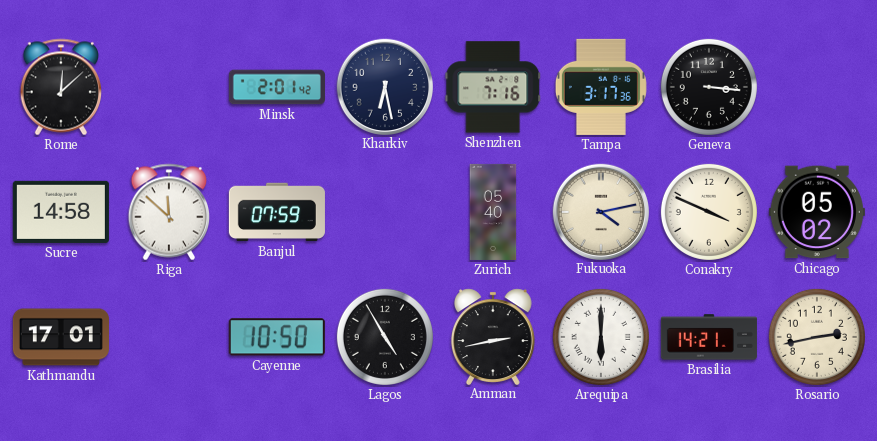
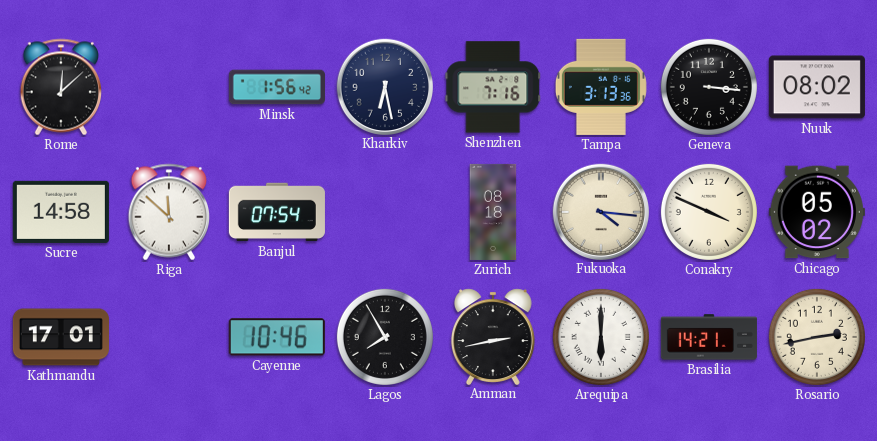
Minsk: 2:01 -> 1:56 (277, 87)
Tampa: 3:17 -> 3:13 (601, 87)
Nuuk: none -> 08:02 (817, 87)
Banjul: 07:59 -> 07:54 (277, 212)
Zurich: 05:40 -> 08:18 (493, 212)
Fukuoka: 4:13 -> 4:16 (600, 211)
Cayenne: 10:50 -> 10:46 (277, 337)
Lagos: 4:55 -> 7:55 (385, 337)
